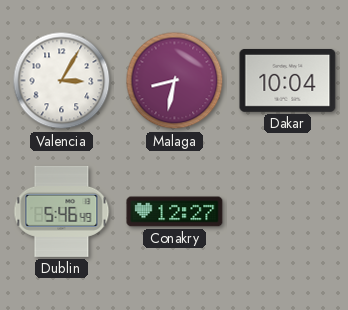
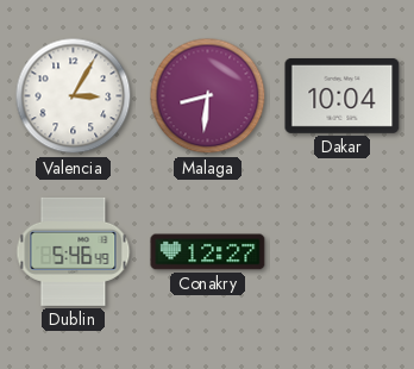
Malaga: 8:32 -> 8:31 (208, 96)
